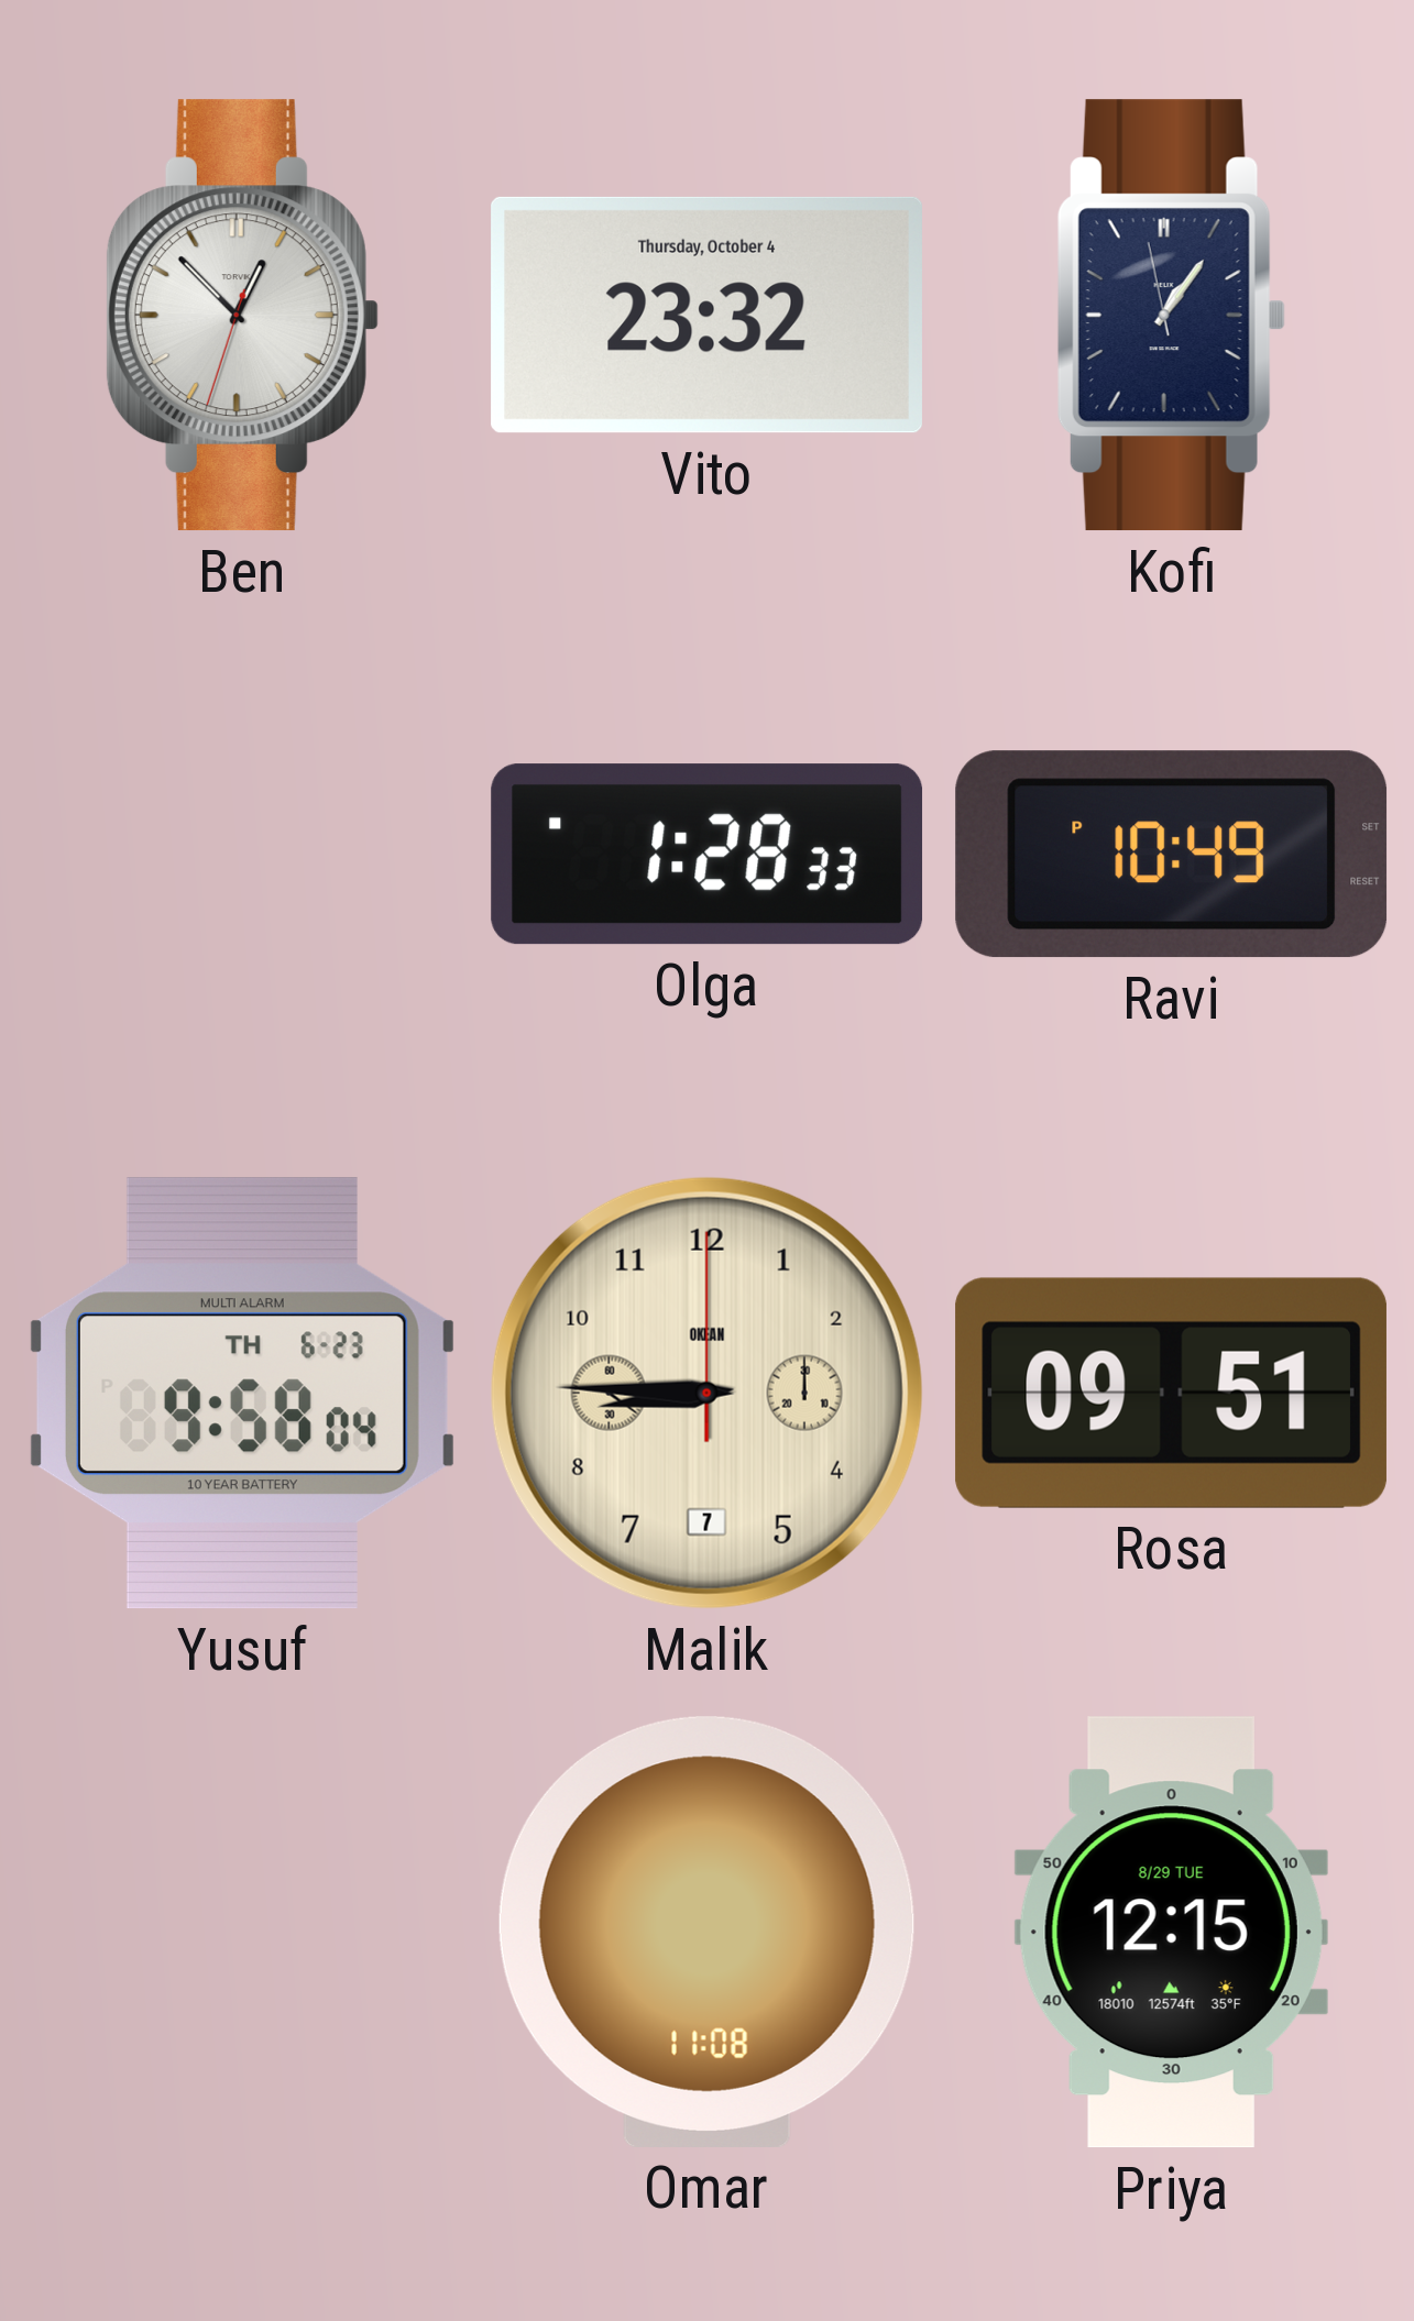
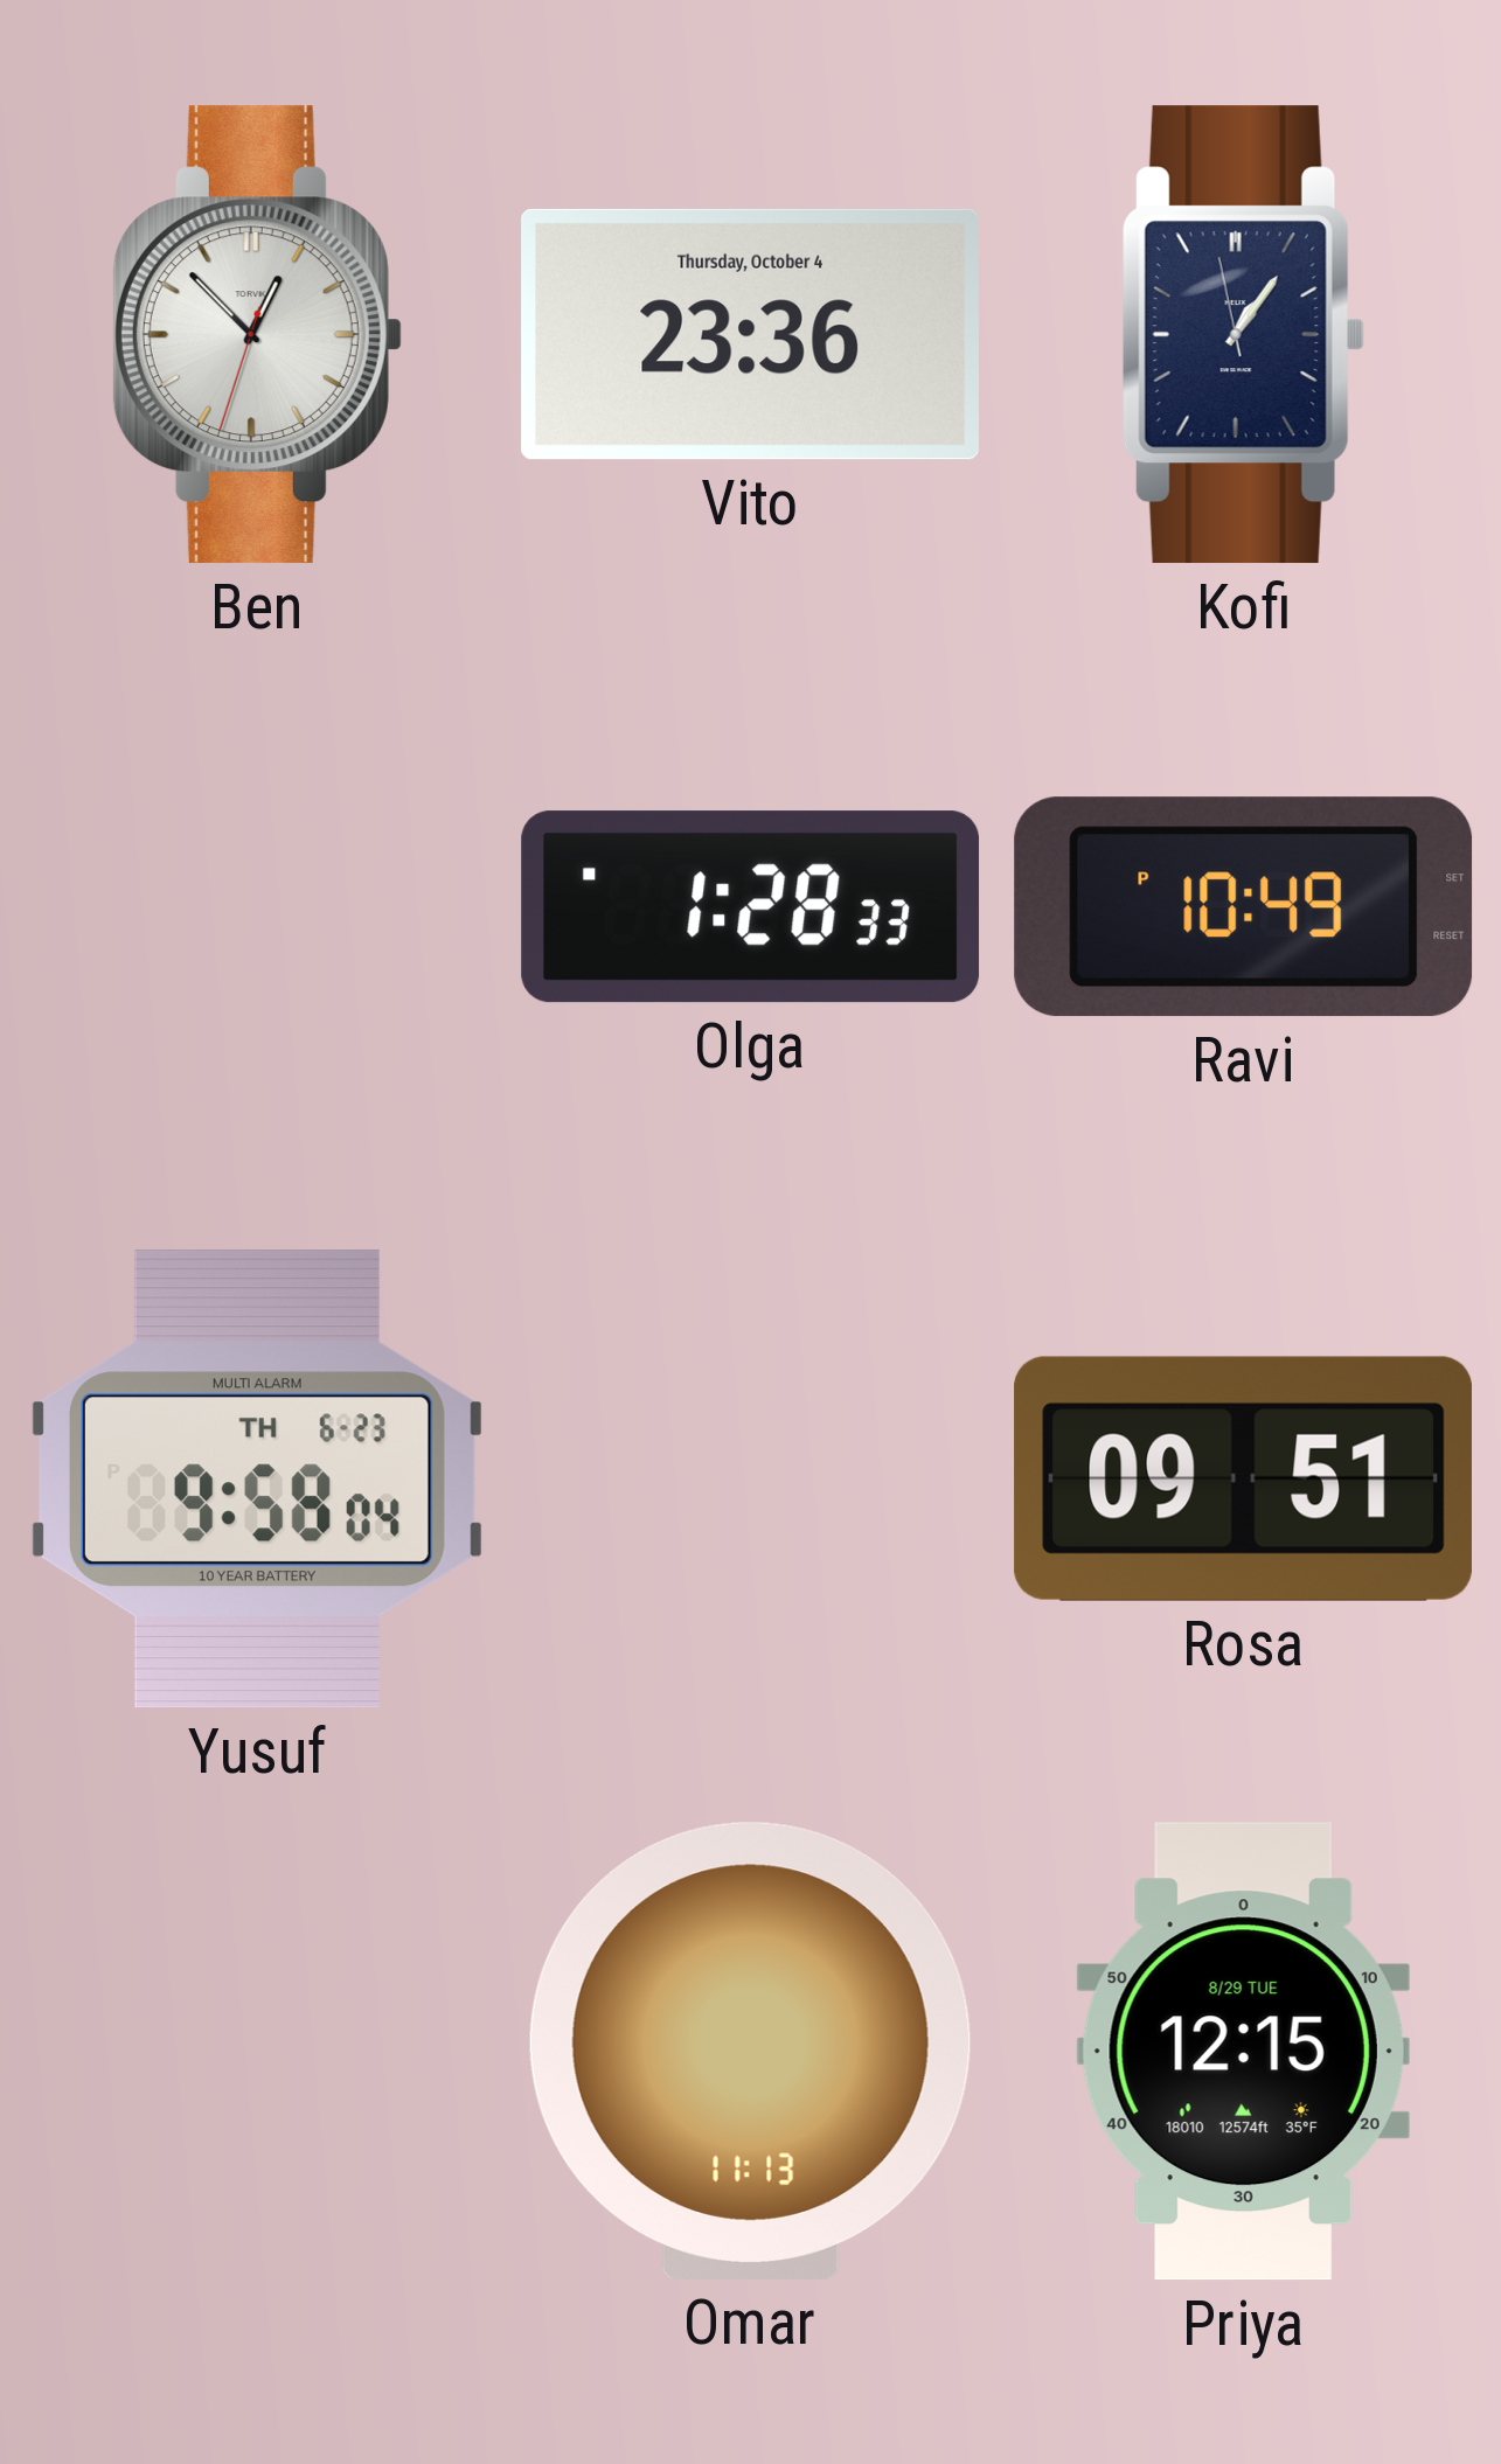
Vito: 23:32 -> 23:36 (750, 334)
Malik: 8:45 -> none (706, 1393)
Omar: 11:08 -> 11:13 (750, 2051)
